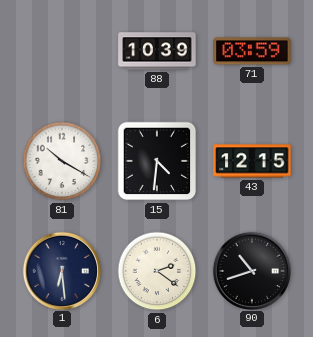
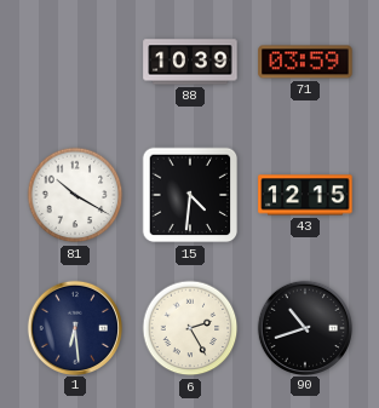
6: 2:21 -> 2:25 (190, 328)
